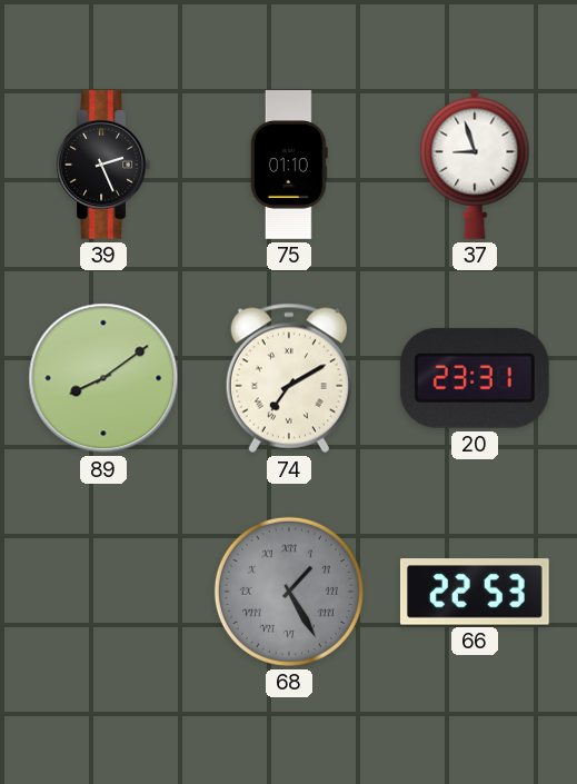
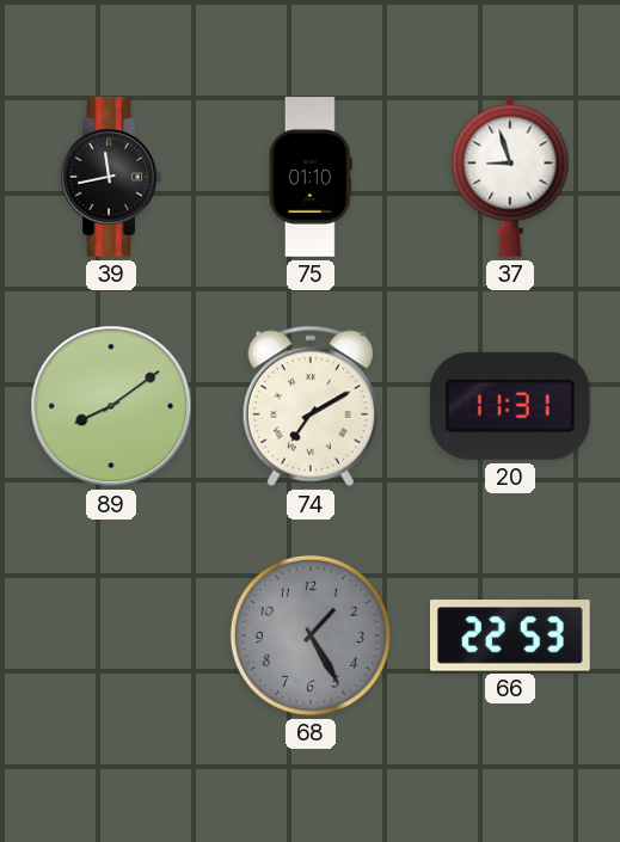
39: 2:26 -> 11:43 (111, 178)
20: 23:31 -> 11:31 (510, 406)
68 numerals: Roman -> Arabic (311, 635)
